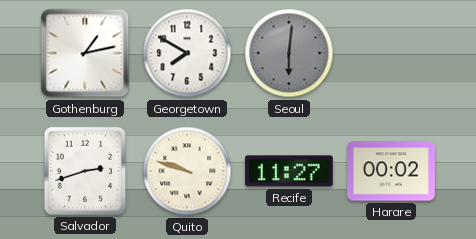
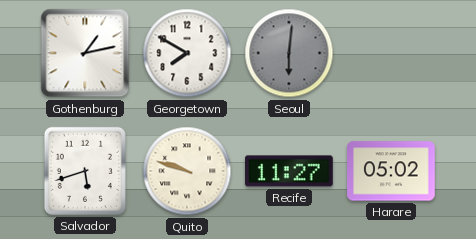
Salvador: 2:42 -> 5:42 (85, 171)
Harare: 00:02 -> 05:02 (392, 171)
